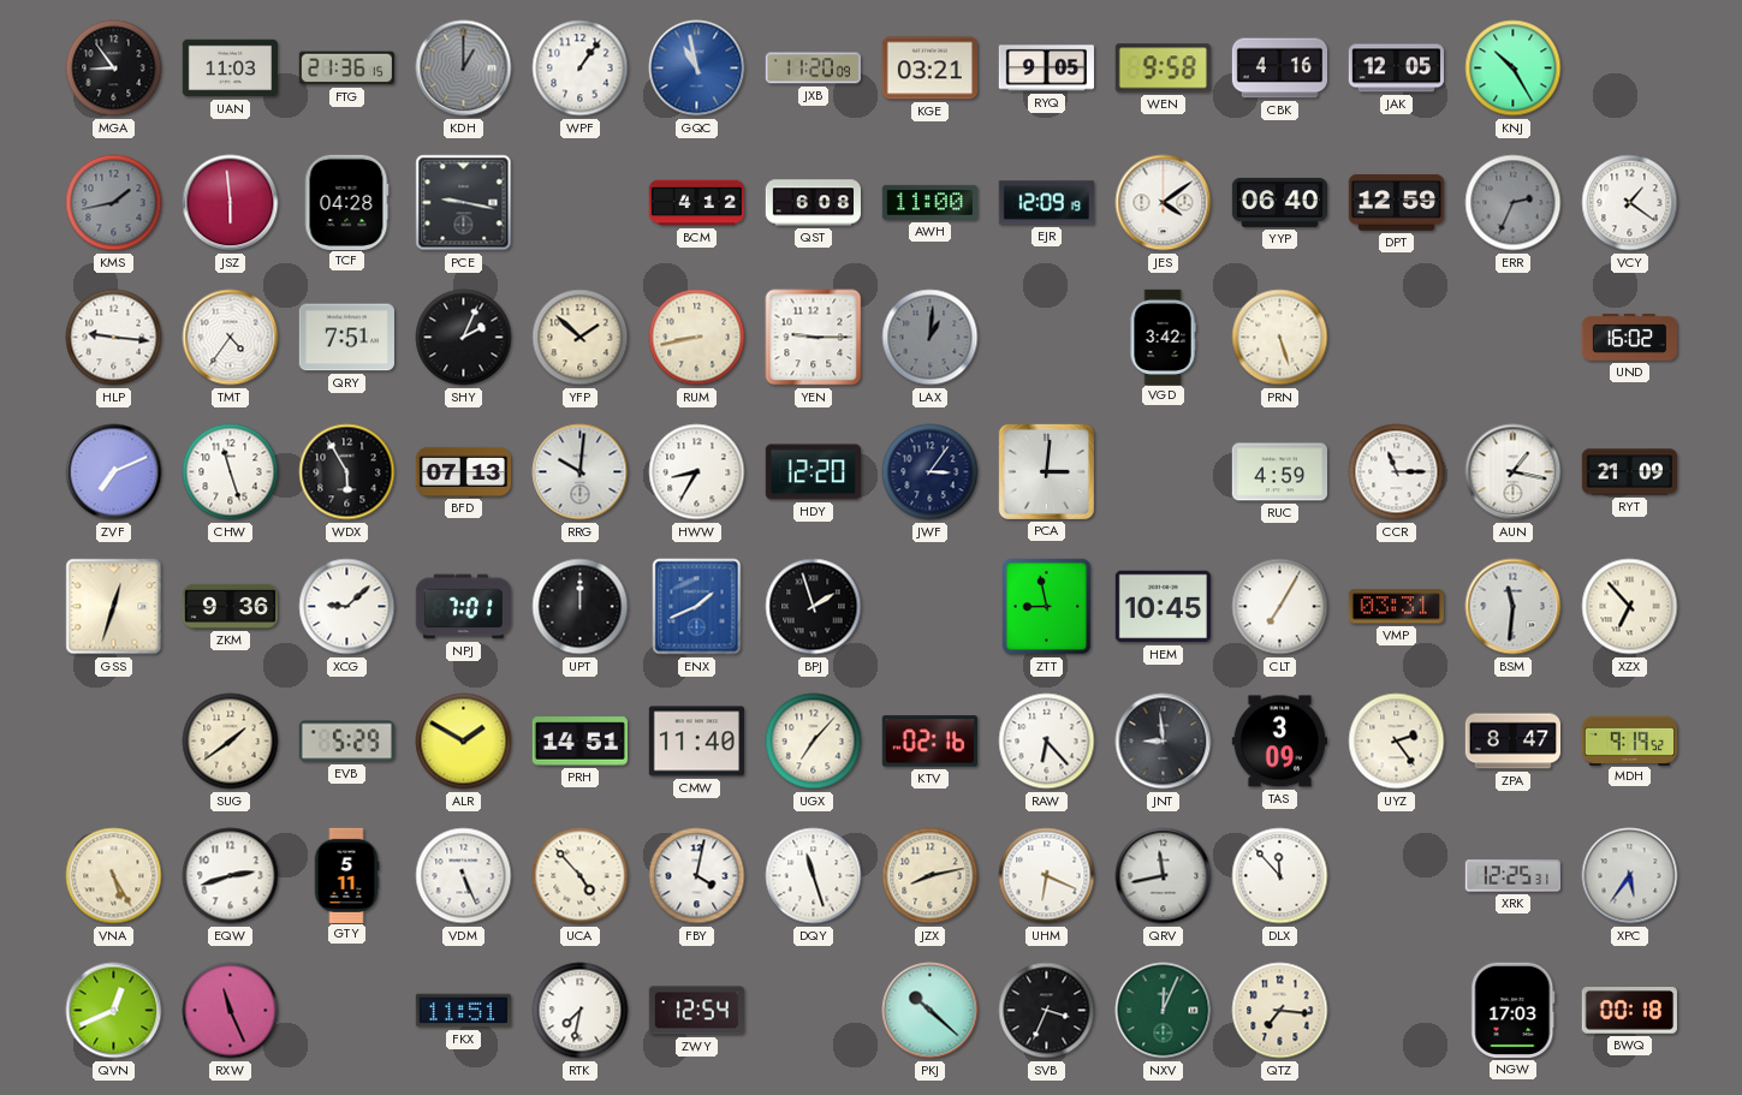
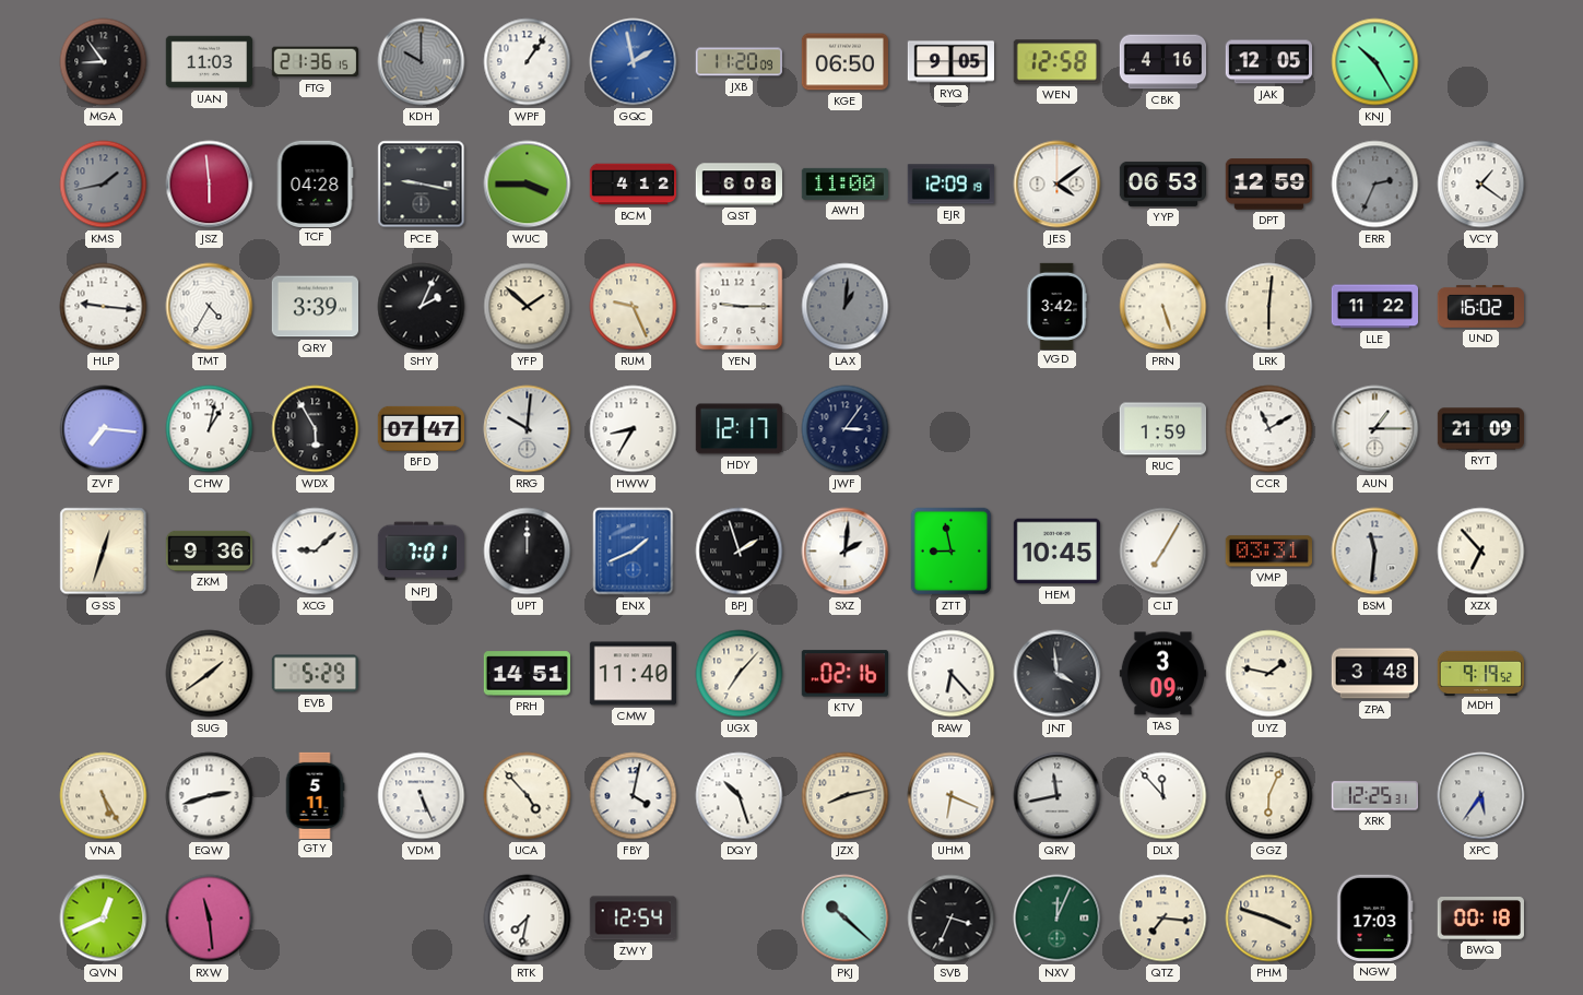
KDH: 1:00 -> 10:00 (422, 62)
GQC: 10:58 -> 1:58 (634, 62)
KGE: 03:21 -> 06:50 (844, 62)
WEN: 9:58 -> 12:58 (1056, 62)
WUC: none -> 3:45 (528, 185)
YYP: 06:40 -> 06:53 (1162, 183)
TMT: 4:36 -> 4:35 (210, 307)
QRY: 7:51 -> 3:39 (315, 307)
RUM: 8:43 -> 9:26 (634, 307)
LRK: none -> 6:01 (1269, 307)
LLE: none -> 11:22 (1374, 307)
ZVF: 7:11 -> 7:16 (104, 429)
CHW: 11:27 -> 1:02 (210, 429)
BFD: 07:13 -> 07:47 (421, 428)
HDY: 12:20 -> 12:17 (739, 429)
PCA: 3:01 -> none (1046, 471)
RUC: 4:59 -> 1:59 (1162, 429)
CCR: 11:15 -> 11:10 (1269, 429)
AUN: 1:17 -> 1:15 (1375, 429)
SXZ: none -> 2:01 (846, 552)
ALR: 1:50 -> none (464, 742)
JNT: 8:59 -> 3:59 (1058, 674)
UYZ: 2:24 -> 1:47 (1269, 674)
ZPA: 8:47 -> 3:48 (1374, 674)
DQY: 11:27 -> 10:27 (740, 796)
GGZ: none -> 6:04 (1269, 796)
RXW: 11:26 -> 11:29 (210, 919)
FKX: 11:51 -> none (463, 1011)
PHM: none -> 3:48 (1269, 919)
